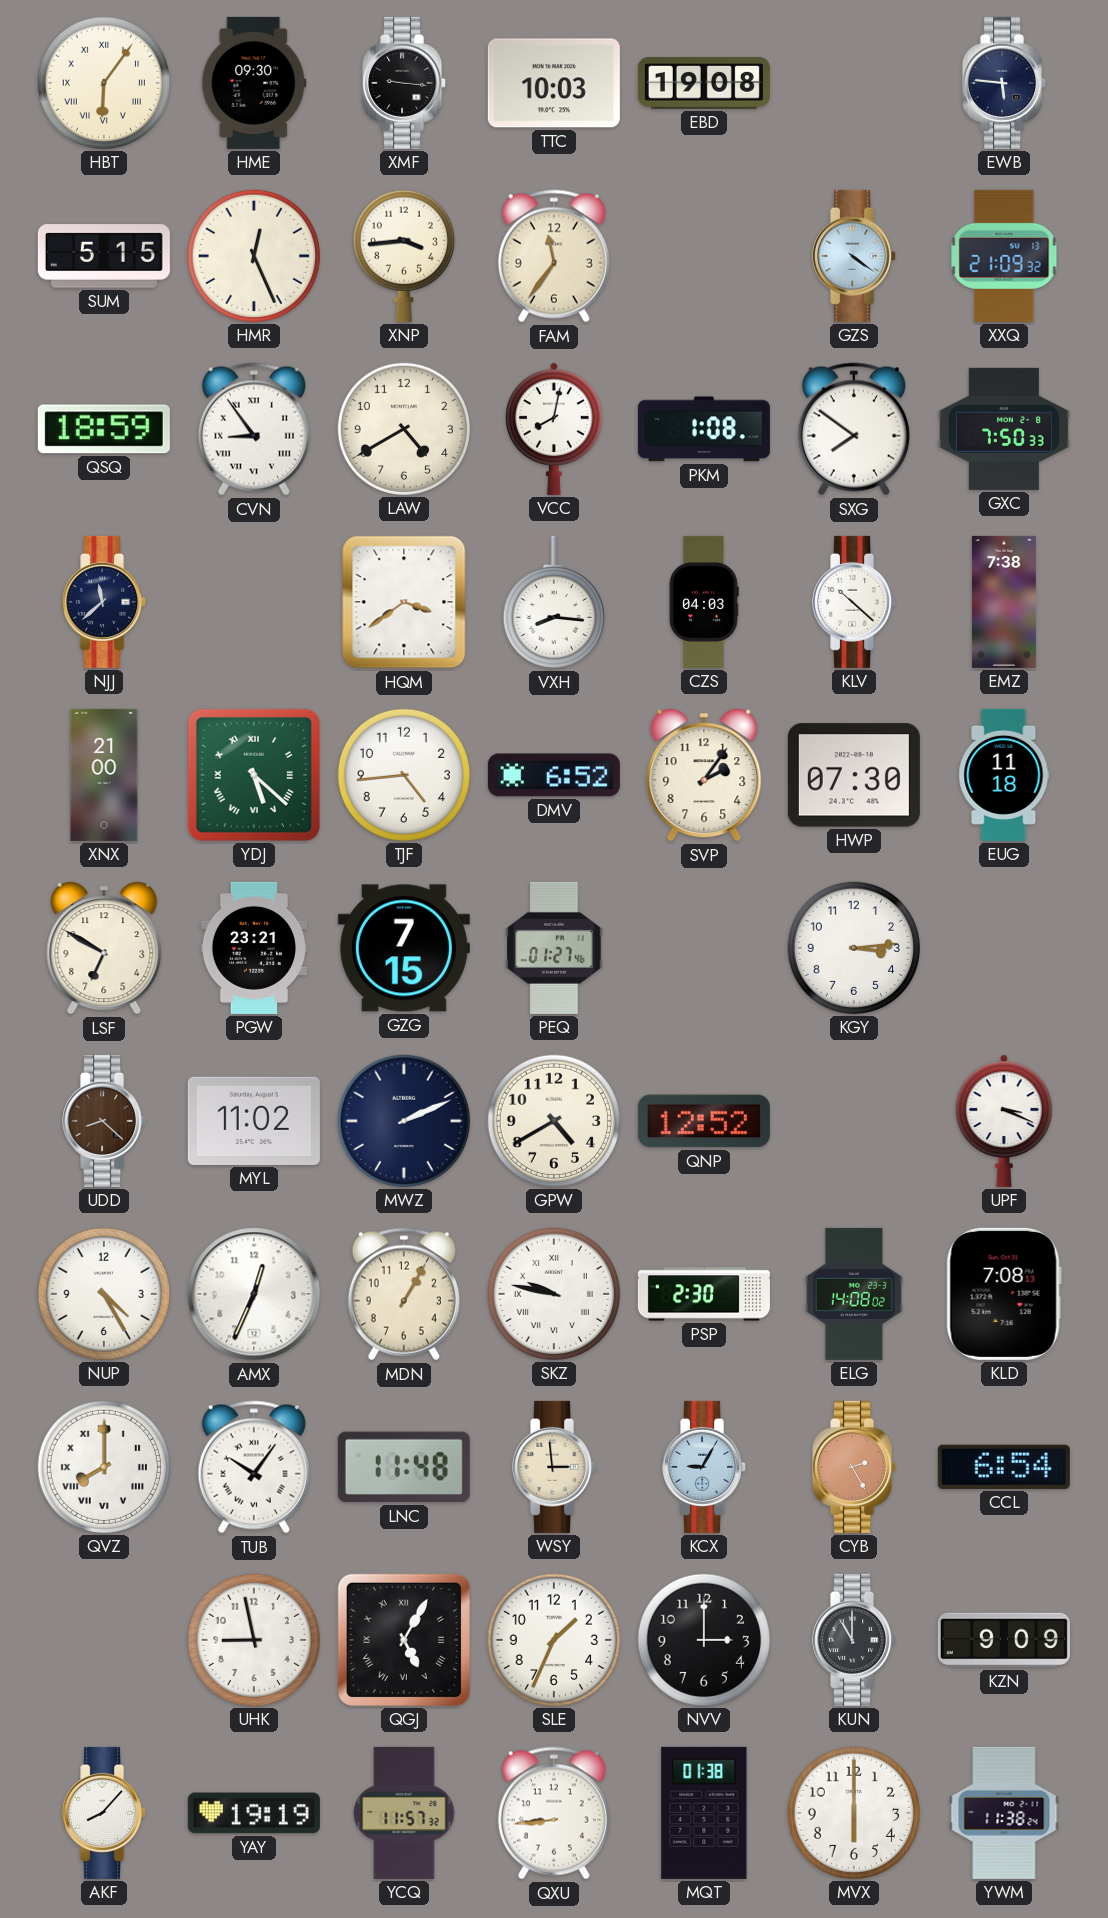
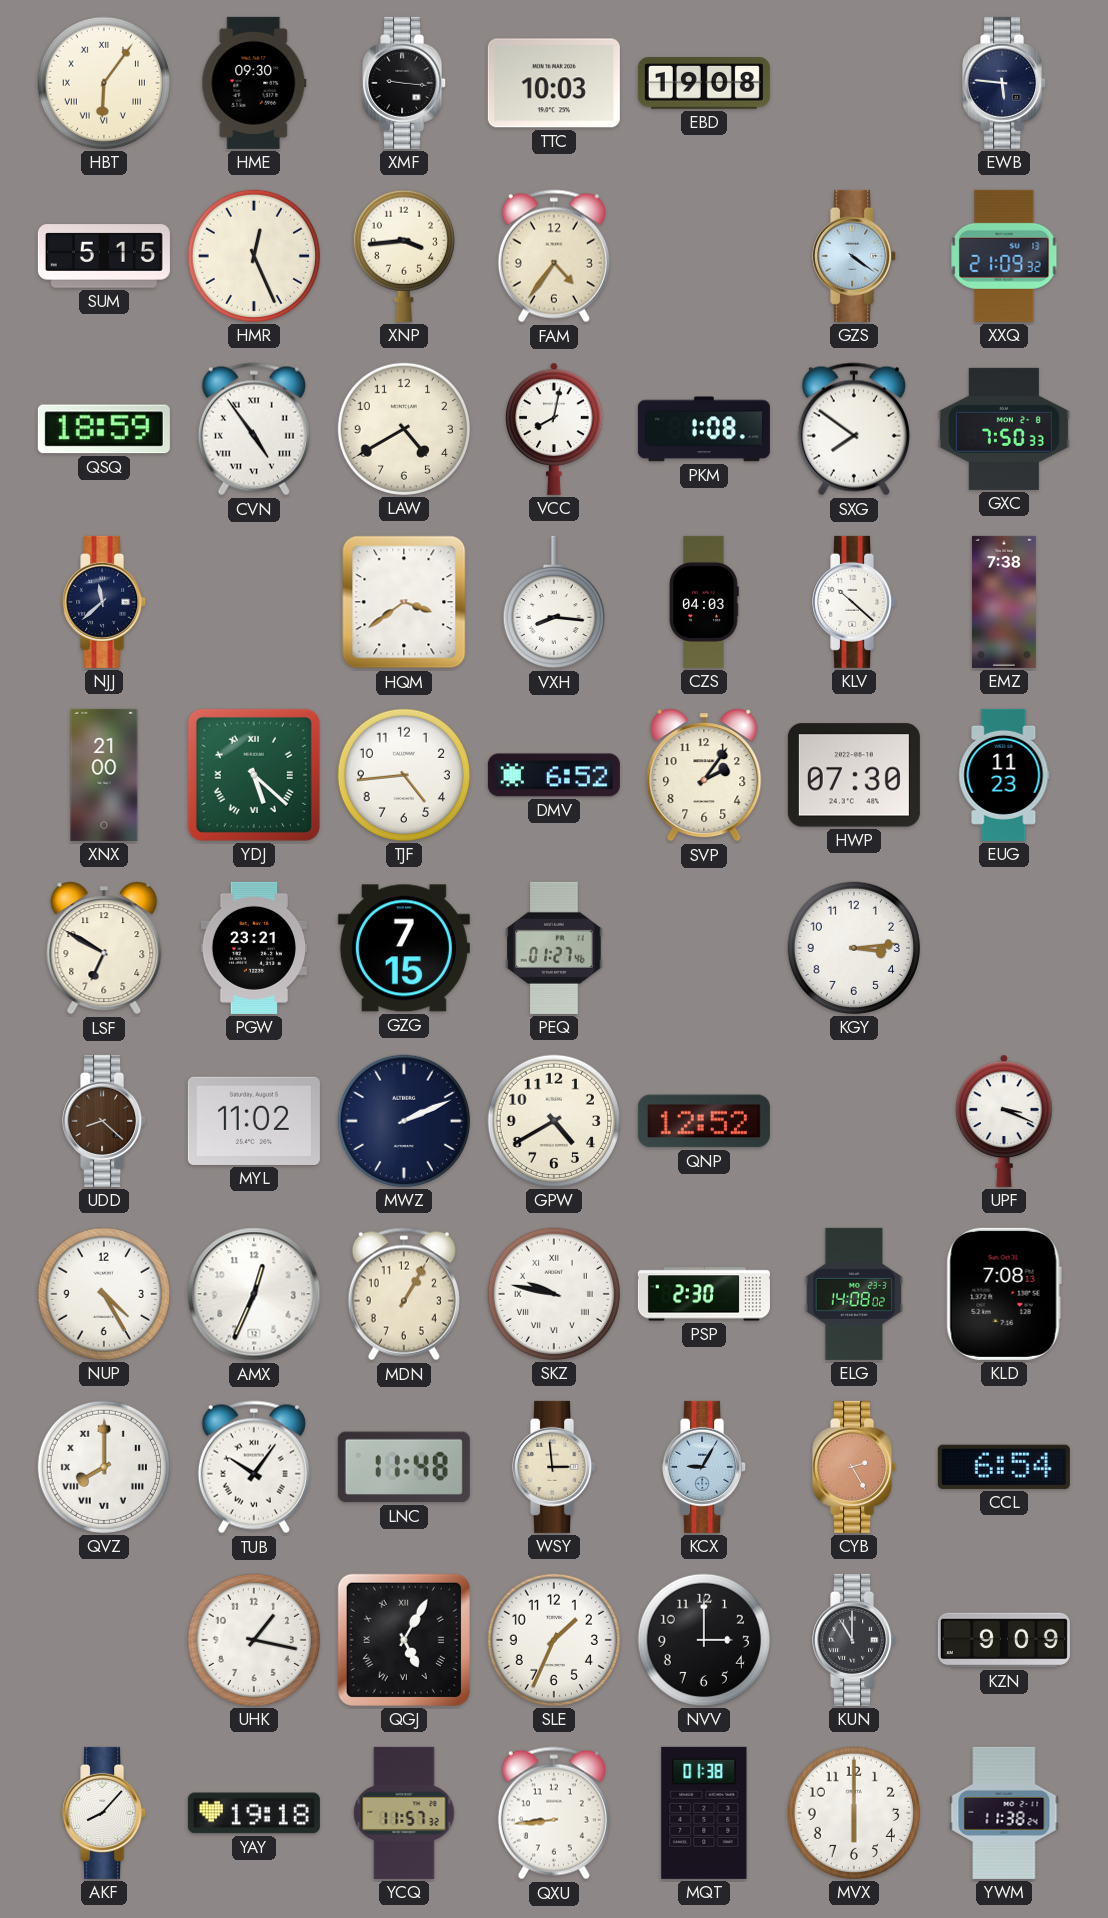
FAM: 11:36 -> 4:36 (554, 256)
CVN: 8:54 -> 4:54 (254, 429)
EUG: 11:18 -> 11:23 (1004, 775)
UHK: 8:58 -> 1:17 (254, 1640)
YAY: 19:19 -> 19:18 (254, 1813)
